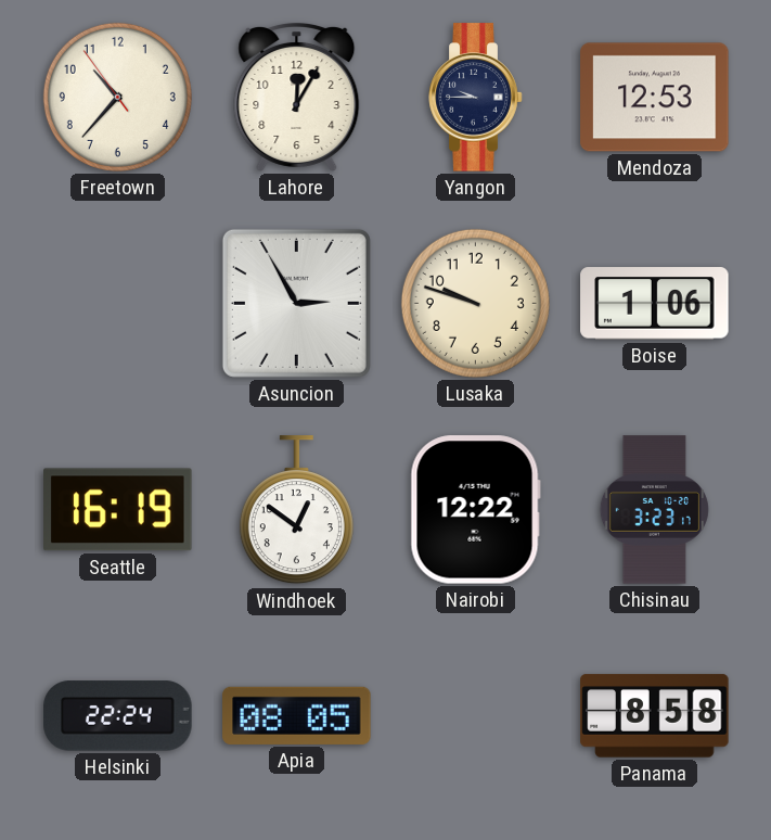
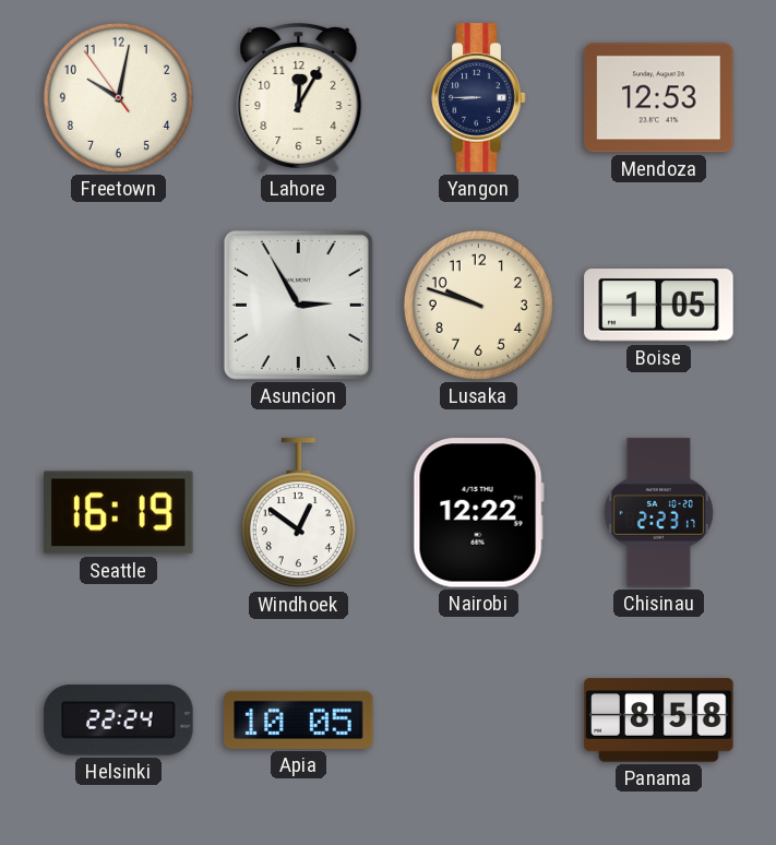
Freetown: 10:36 -> 10:01 (118, 97)
Yangon: 9:45 -> 8:45 (479, 98)
Boise: 1:06 -> 1:05 (659, 306)
Chisinau: 3:23 -> 2:23 (658, 513)
Apia: 08:05 -> 10:05 (299, 719)
